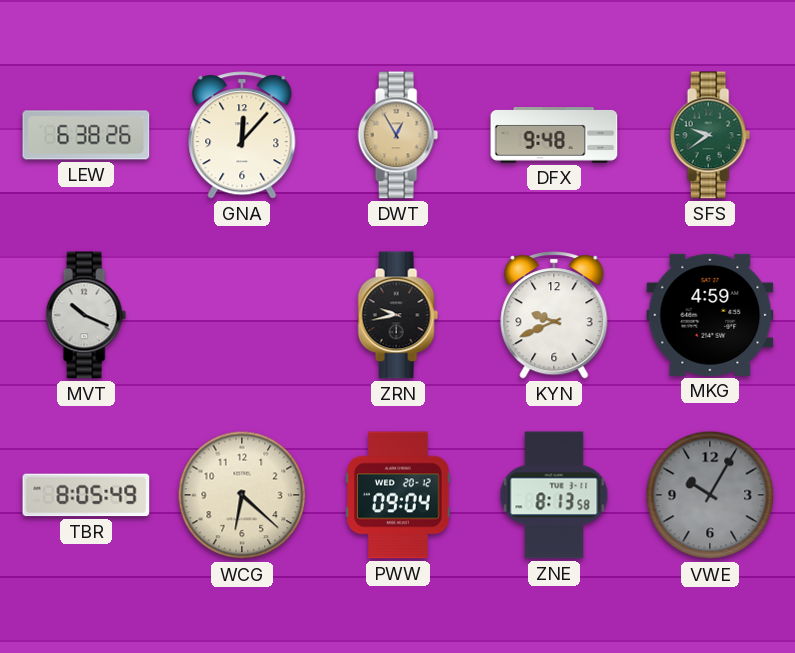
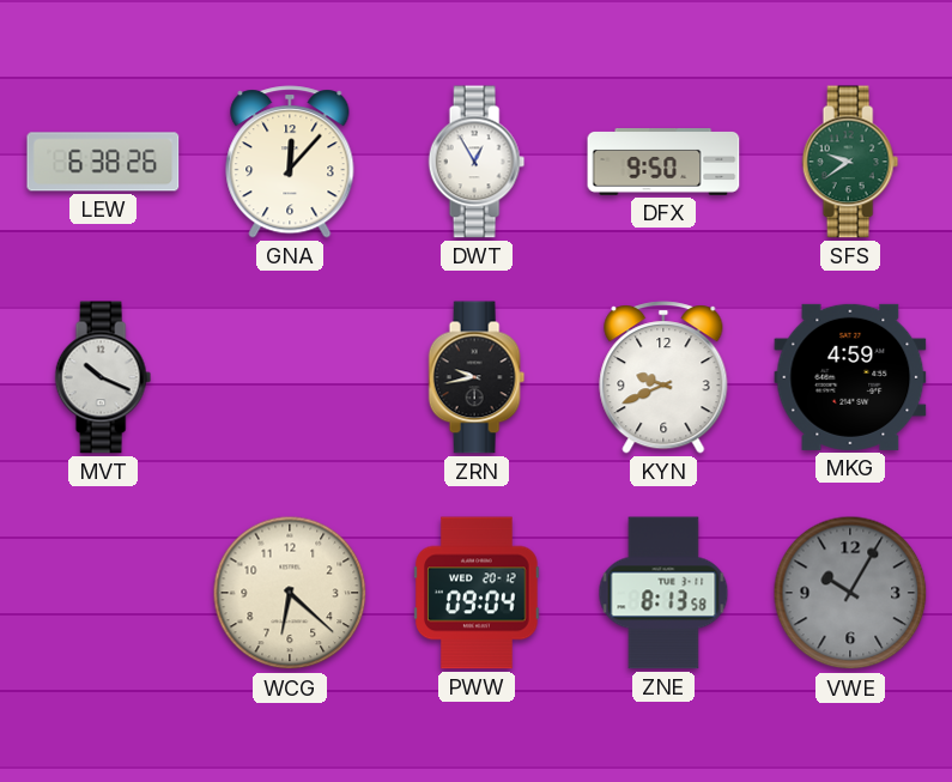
DWT dial: champagne -> white (477, 162)
DFX: 9:48 -> 9:50 (663, 163)
TBR: 8:05 -> none (86, 495)
